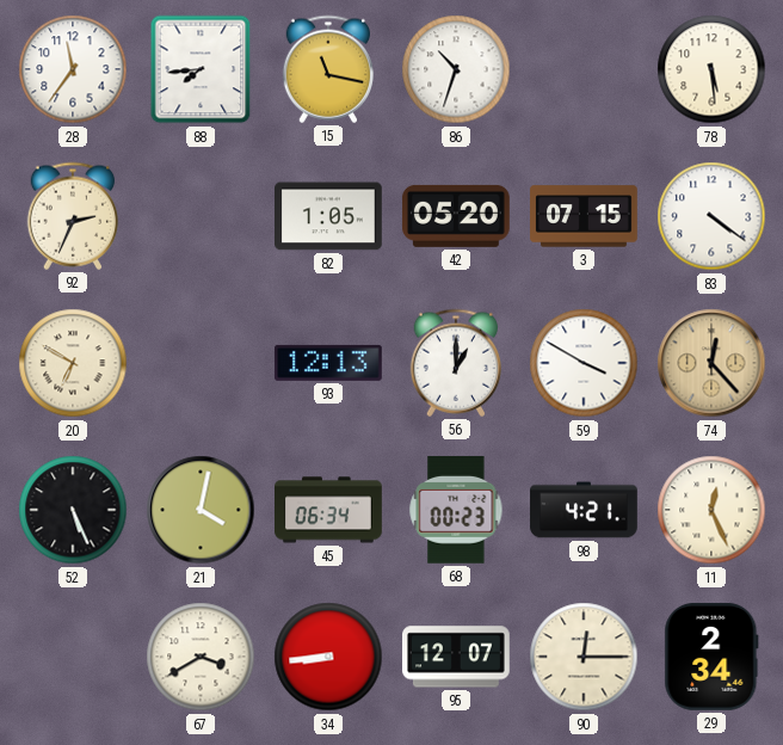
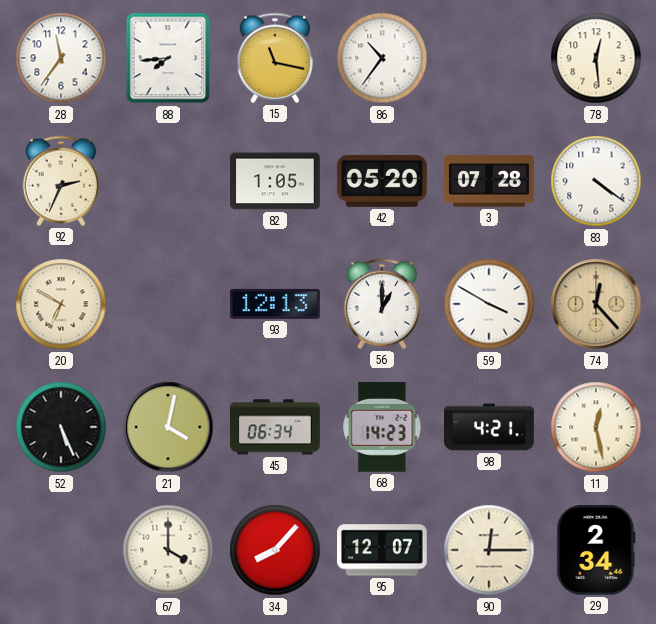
86: 10:33 -> 10:36 (382, 58)
78: 5:29 -> 12:29 (596, 58)
3: 07:15 -> 07:28 (489, 181)
68: 00:23 -> 14:23 (382, 427)
11: 12:26 -> 12:28 (596, 427)
67: 3:40 -> 4:00 (168, 550)
34: 8:44 -> 8:07 (275, 550)
